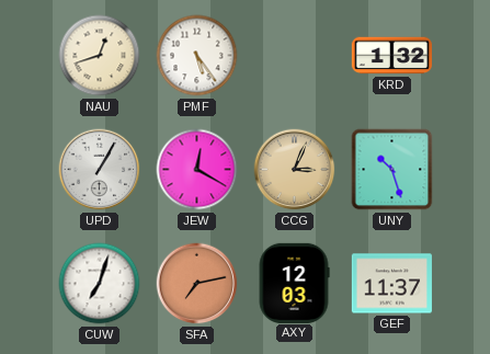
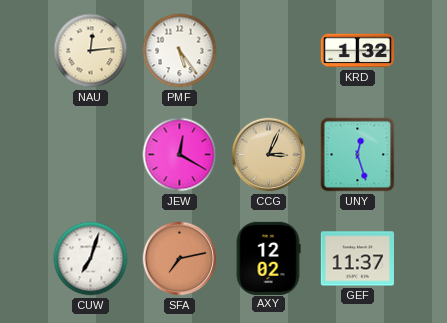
NAU: 12:42 -> 12:14 (91, 51)
UPD: 1:05 -> none (100, 170)
UNY: 10:27 -> 12:27 (358, 155)
AXY: 12:03 -> 12:02 (268, 258)
